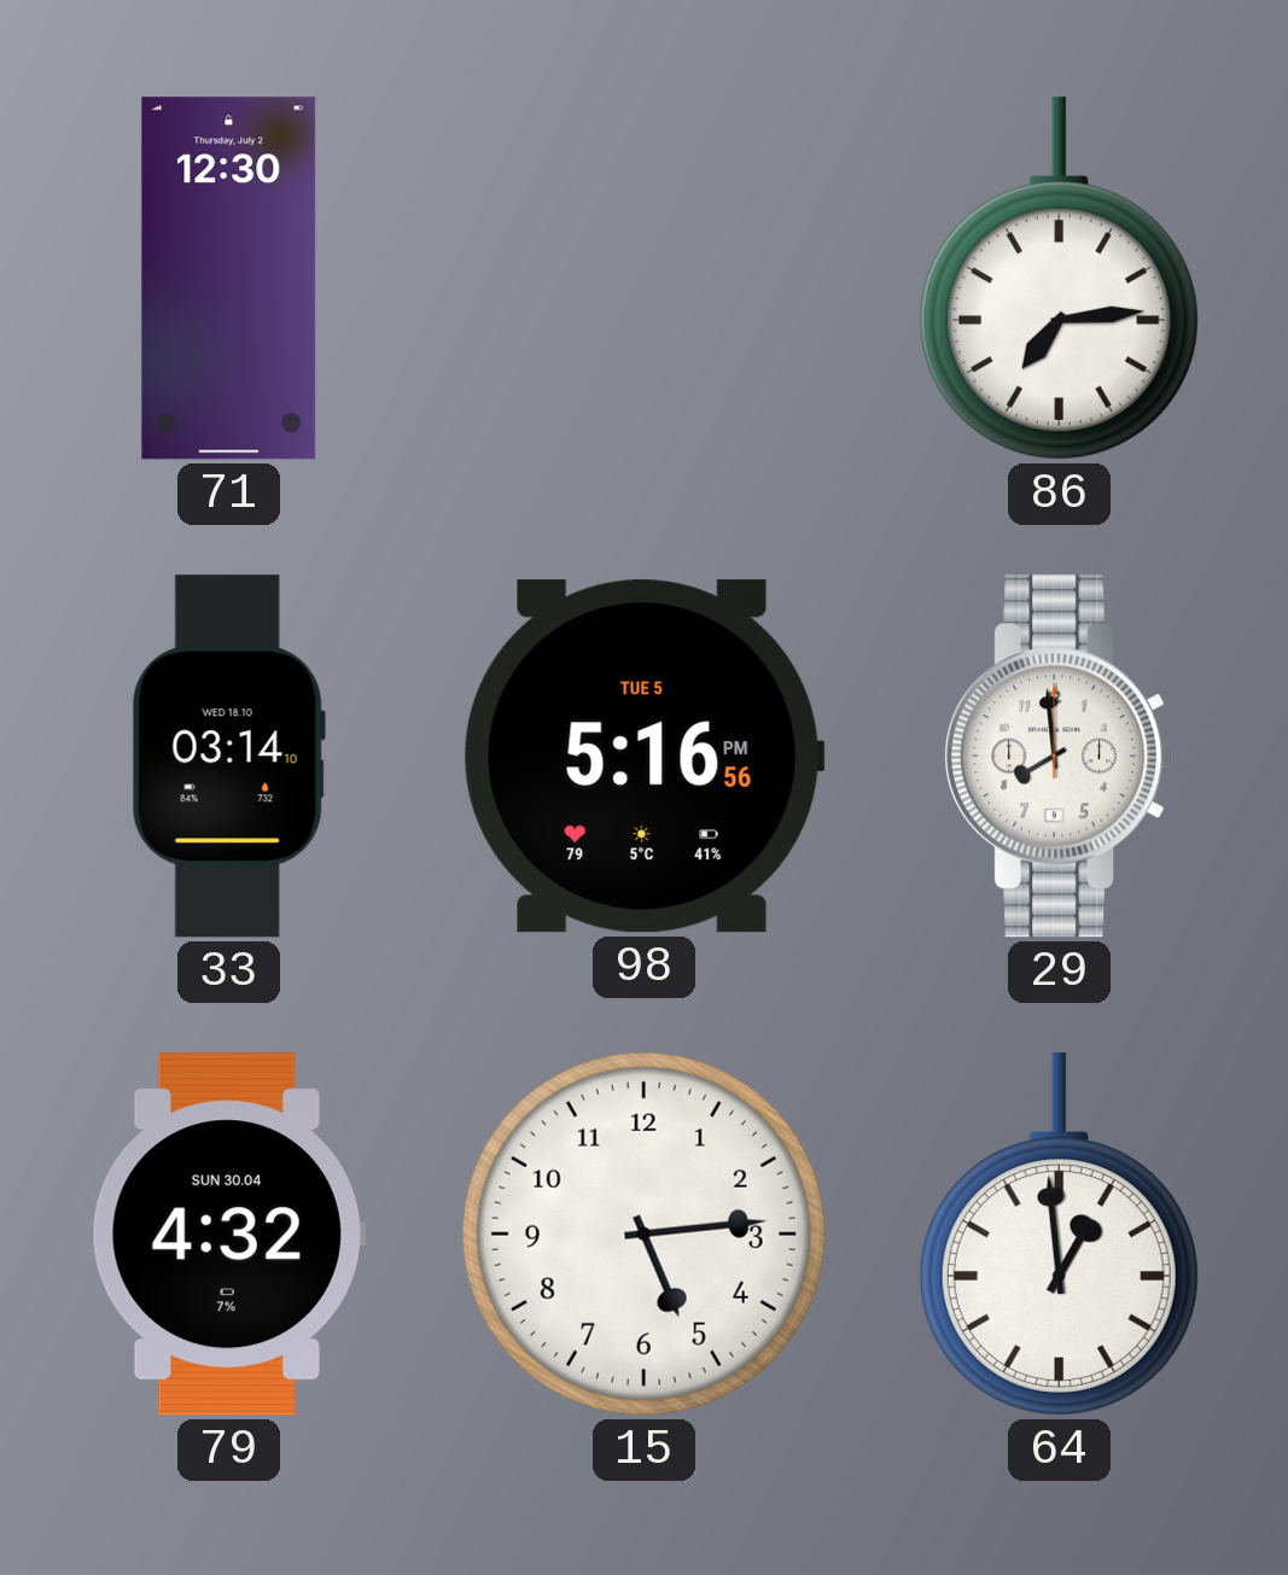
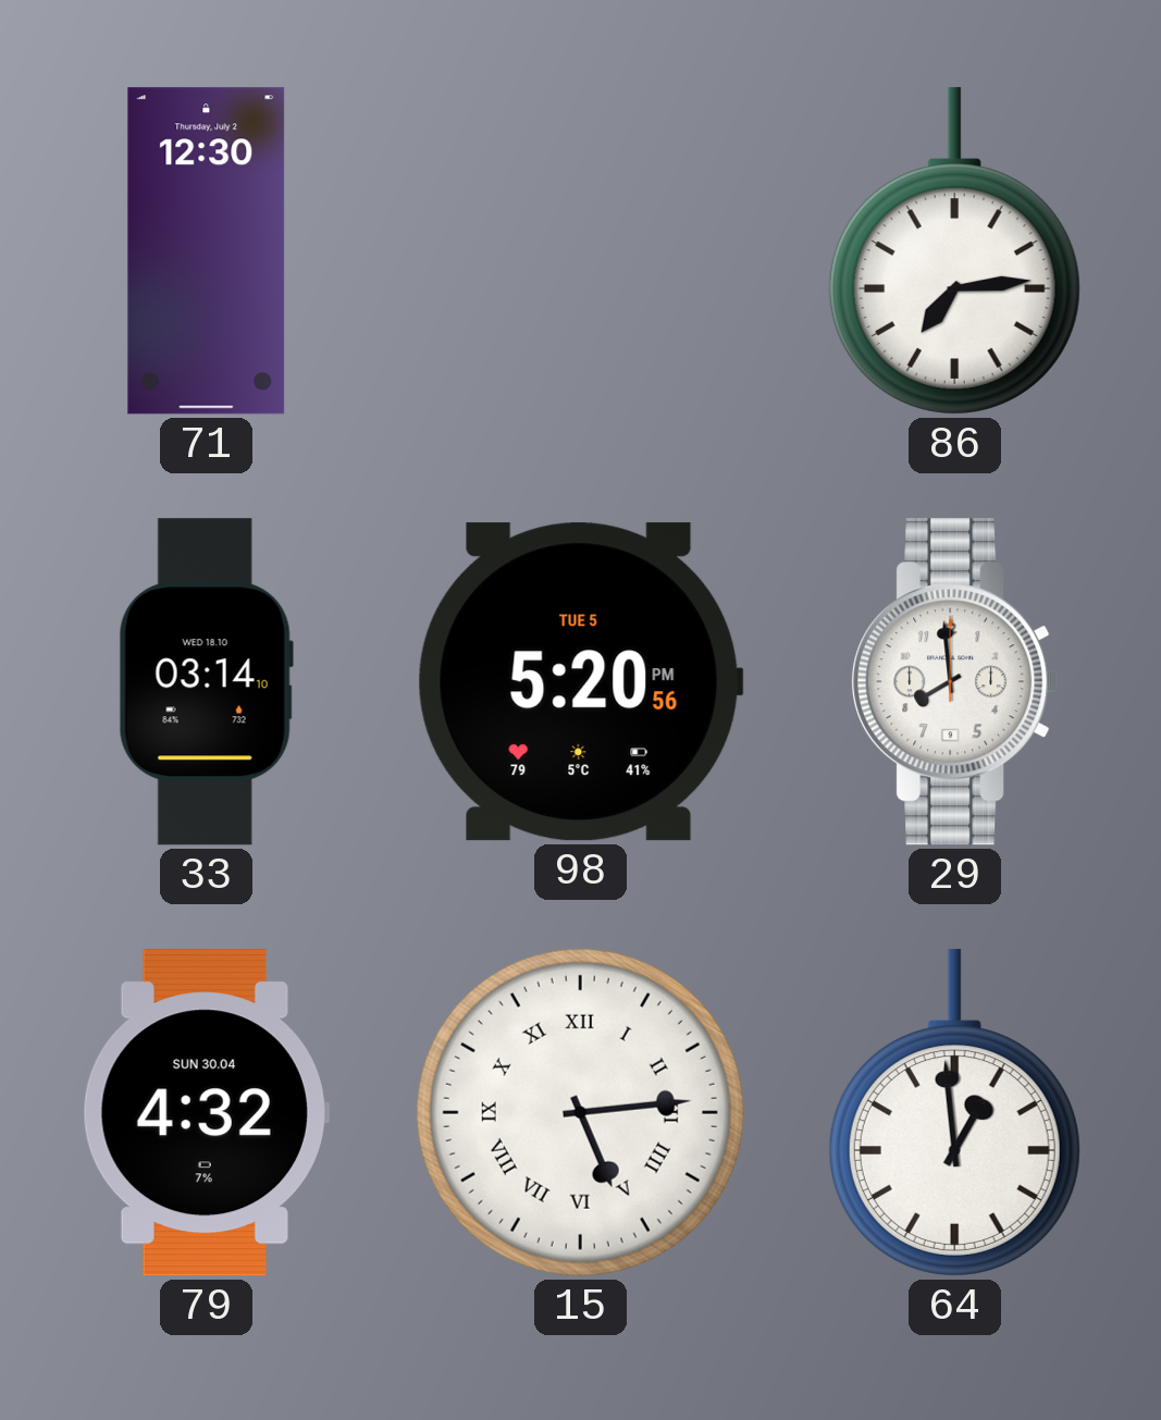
98: 5:16 -> 5:20 (580, 682)
15 numerals: Arabic -> Roman (580, 1112)
